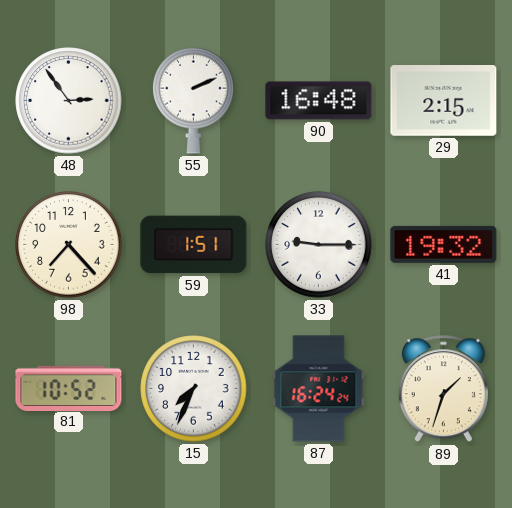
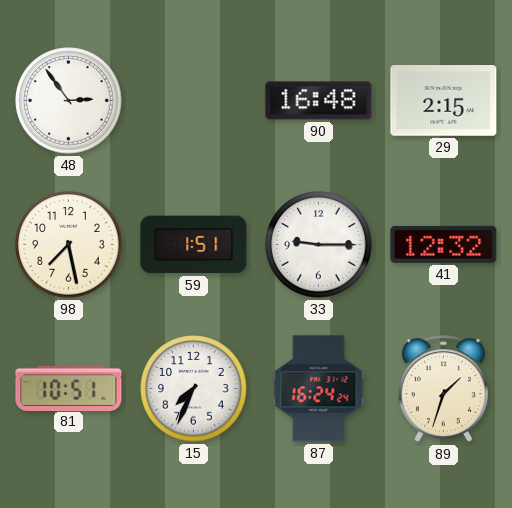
55: 2:11 -> none (194, 100)
98: 7:23 -> 7:28 (69, 245)
41: 19:32 -> 12:32 (444, 244)
81: 10:52 -> 10:51 (69, 388)
